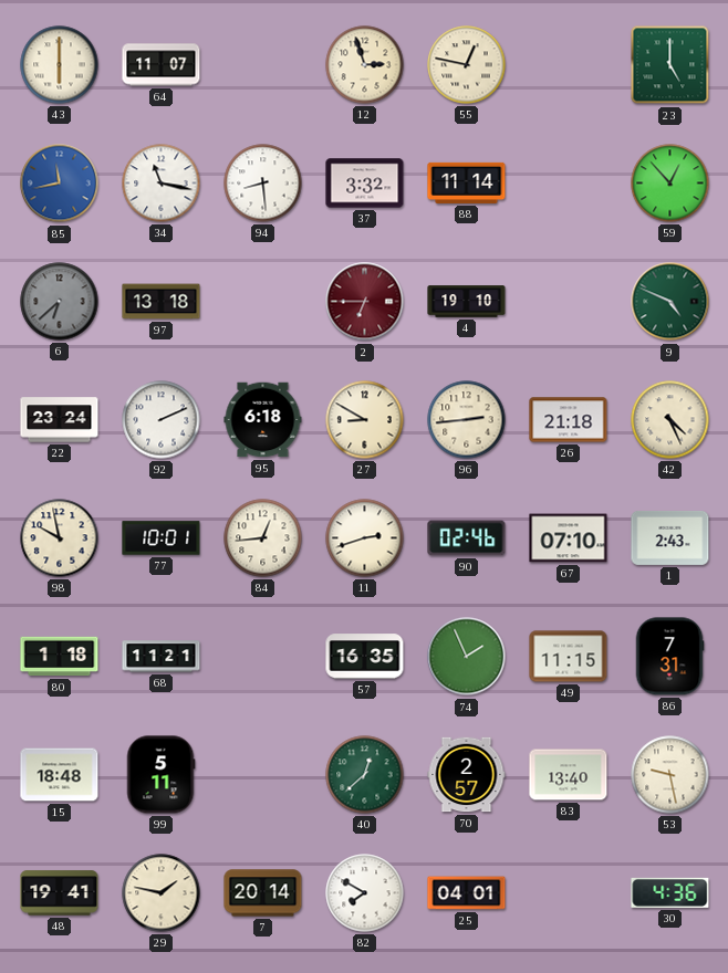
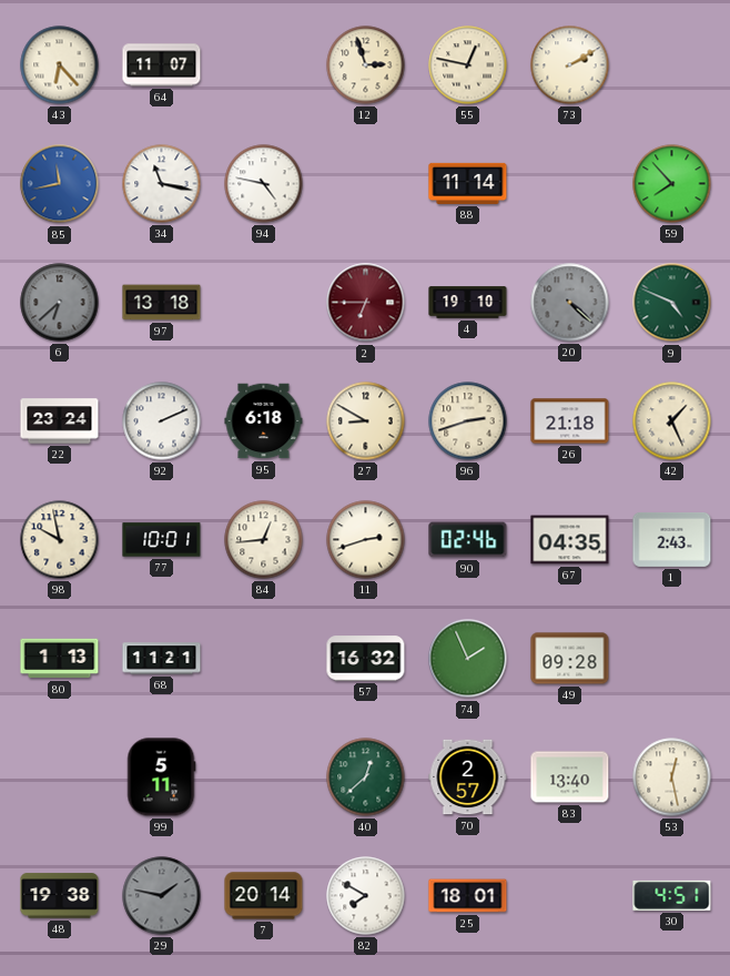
43: 6:00 -> 6:23 (60, 65)
73: none -> 2:10 (570, 65)
23: 5:00 -> none (670, 65)
94: 8:29 -> 4:47 (264, 184)
37: 3:32 -> none (365, 184)
59: 12:53 -> 7:53 (672, 184)
20: none -> 4:22 (570, 303)
96: 2:44 -> 2:42 (468, 421)
42: 4:26 -> 1:26 (672, 421)
67: 07:10 -> 04:35 (570, 540)
80: 1:18 -> 1:13 (60, 659)
57: 16:35 -> 16:32 (366, 659)
49: 11:15 -> 09:28 (570, 659)
86: 7:31 -> none (669, 657)
15: 18:48 -> none (60, 775)
53: 9:28 -> 12:28 (672, 777)
48: 19:41 -> 19:38 (60, 896)
29 dial: cream -> grey (162, 896)
25: 04:01 -> 18:01 (468, 896)
30: 4:36 -> 4:51 (672, 895)
